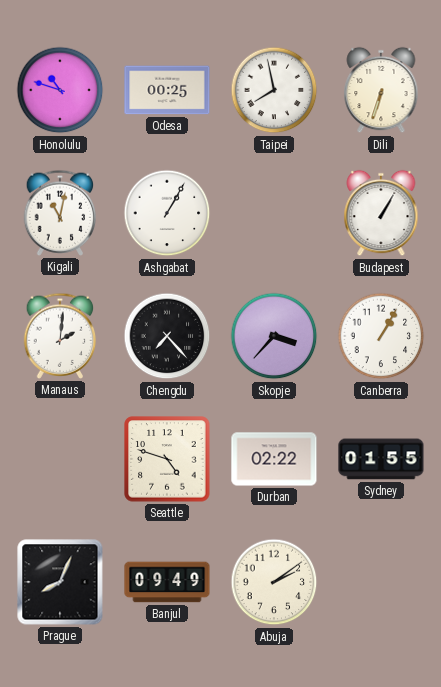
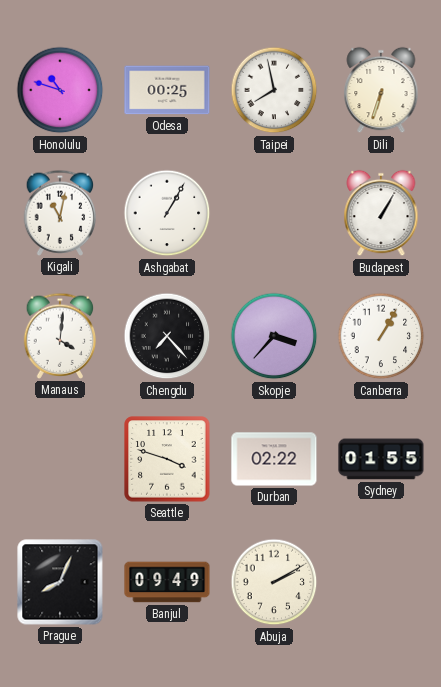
Manaus: 2:01 -> 4:01 (60, 336)
Seattle: 4:48 -> 3:48 (167, 459)
Abuja: 2:09 -> 2:10 (274, 582)
